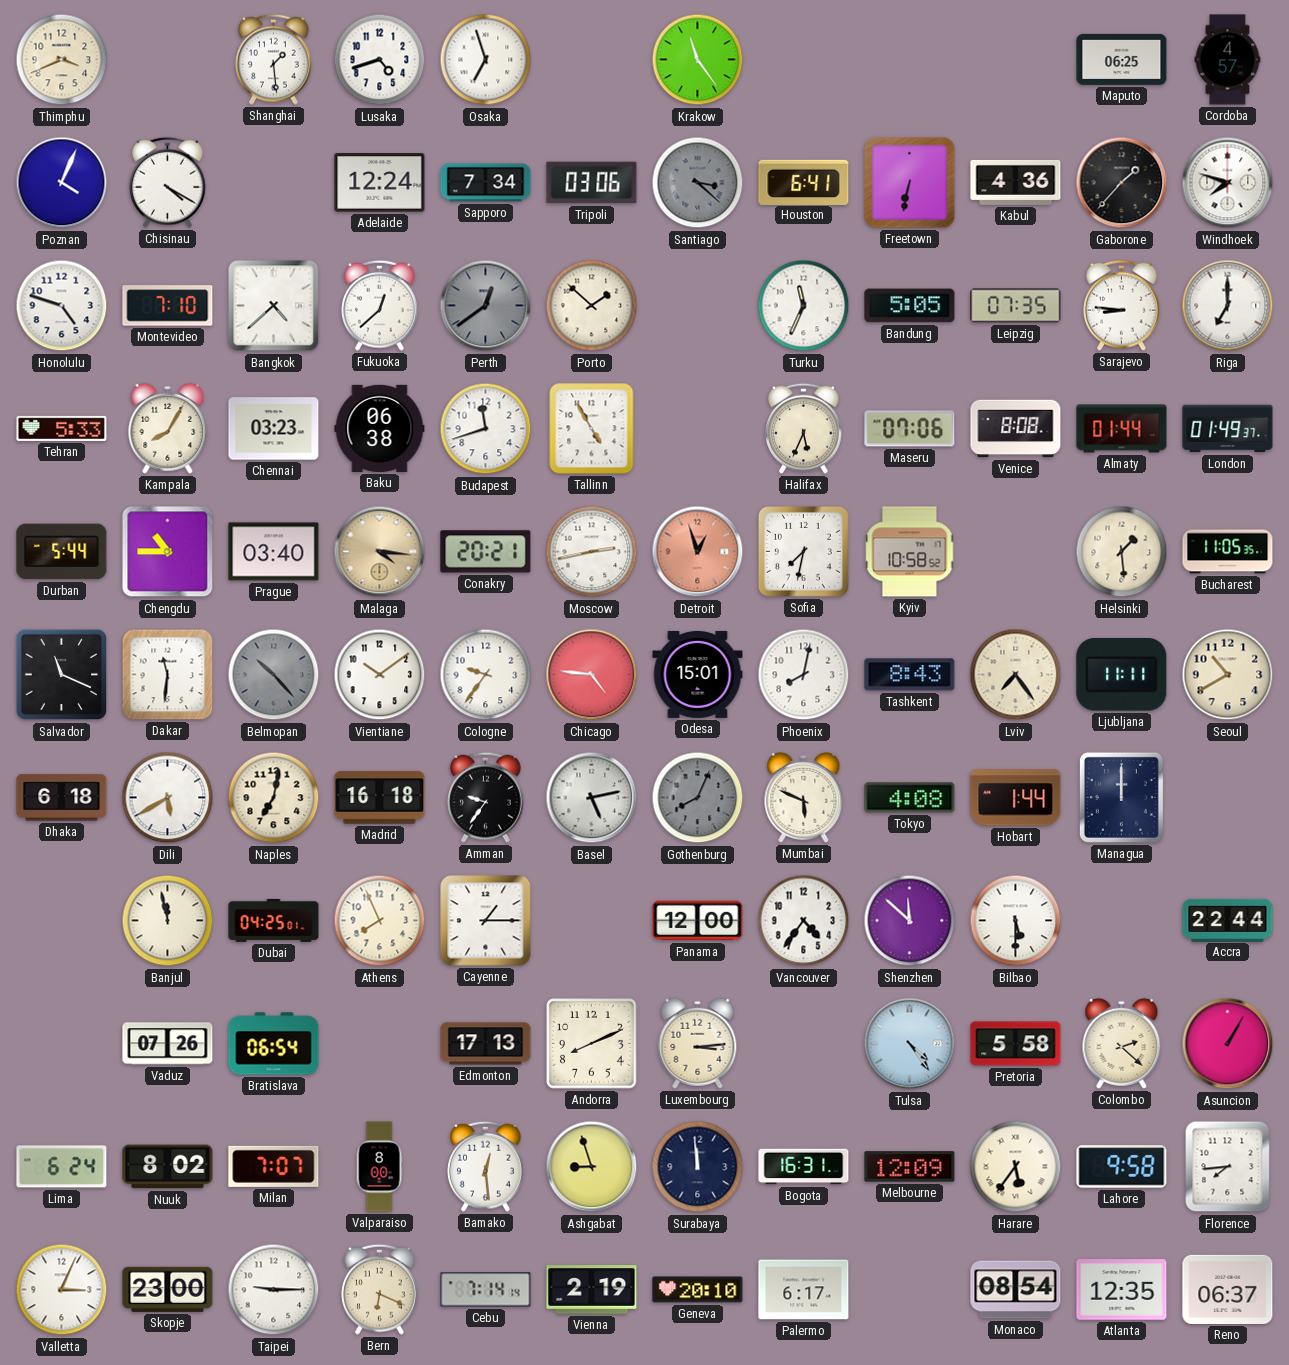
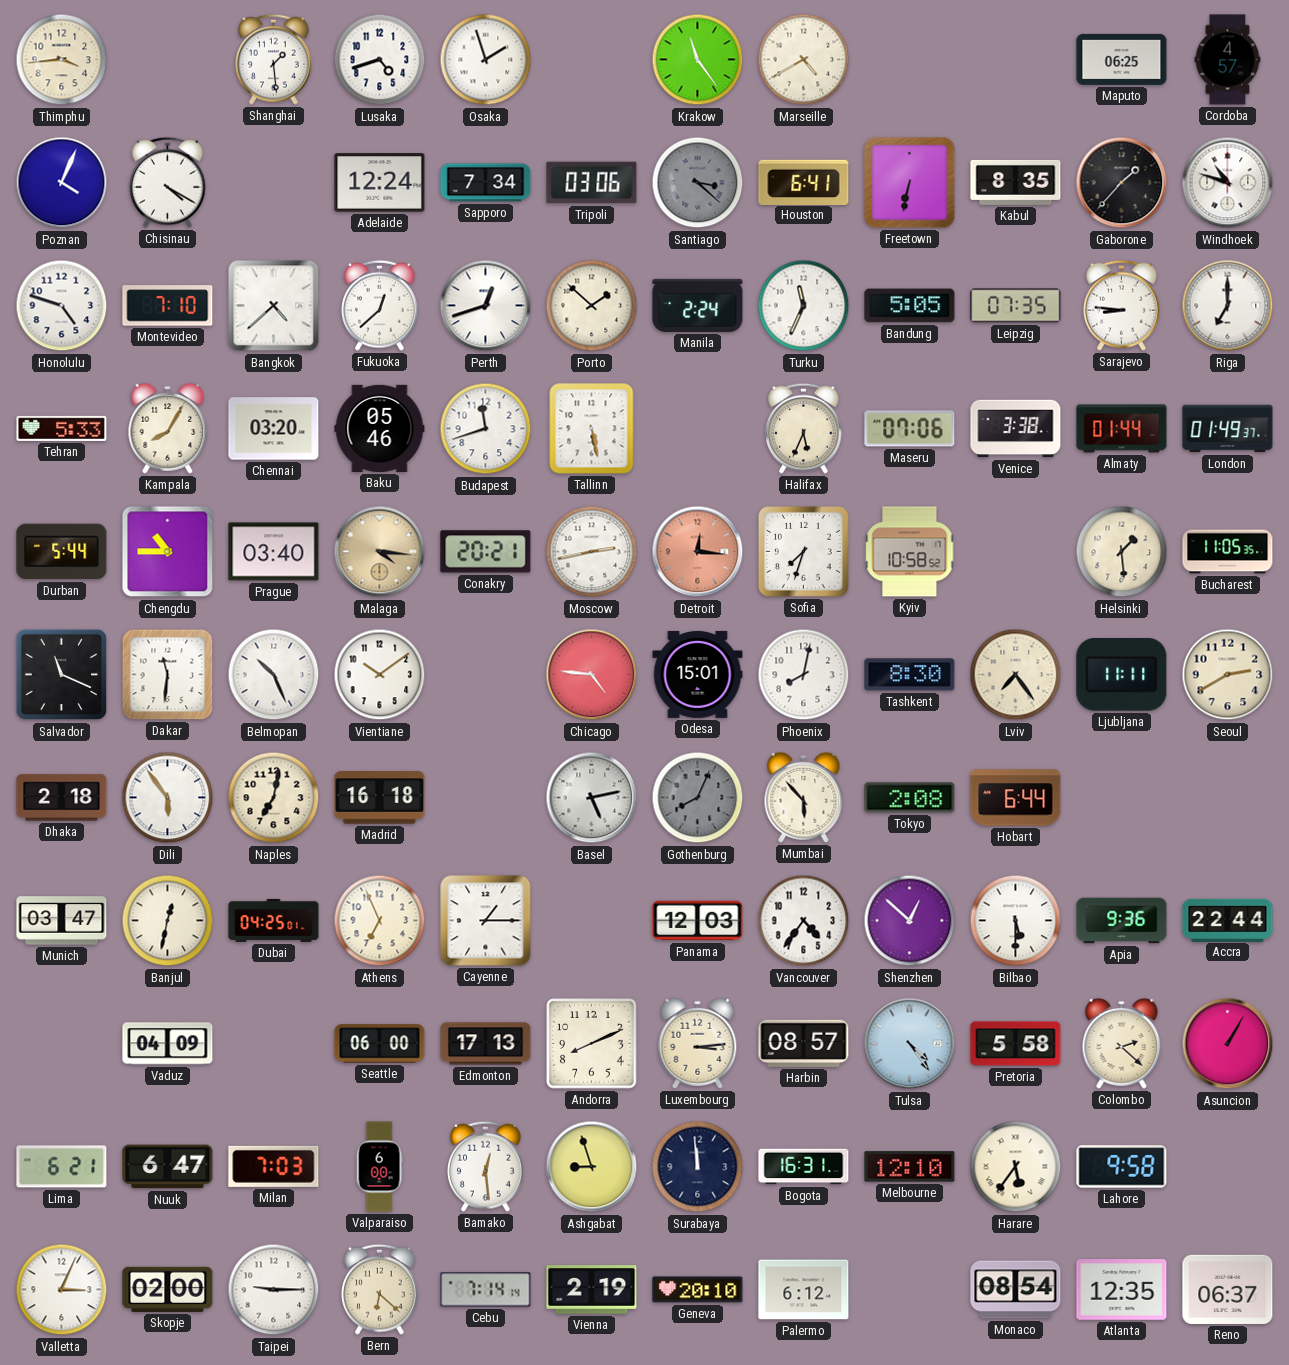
Thimphu: 3:41 -> 3:44 (62, 60)
Osaka: 6:57 -> 1:57 (486, 60)
Marseille: none -> 4:40 (804, 60)
Kabul: 4:36 -> 8:35 (1016, 182)
Windhoek: 7:48 -> 10:48 (1228, 183)
Perth: 12:39 -> 12:42 (486, 306)
Perth dial: grey -> white (486, 306)
Manila: none -> 2:24 (698, 305)
Chennai: 03:23 -> 03:20 (274, 429)
Baku: 06:38 -> 05:46 (380, 428)
Tallinn: 4:55 -> 5:28 (592, 429)
Venice: 8:08 -> 3:38 (1016, 429)
Detroit: 12:57 -> 12:16 (698, 552)
Sofia: 7:32 -> 7:33 (803, 551)
Belmopan: 10:23 -> 10:26 (274, 675)
Belmopan dial: grey -> white (274, 675)
Cologne: 9:36 -> none (486, 675)
Tashkent: 8:43 -> 8:30 (910, 675)
Seoul: 10:40 -> 2:40 (1228, 675)
Dhaka: 6:18 -> 2:18 (62, 798)
Dili: 5:40 -> 5:54 (168, 798)
Amman: 9:36 -> none (486, 797)
Mumbai: 5:49 -> 5:53 (804, 797)
Tokyo: 4:08 -> 2:08 (910, 798)
Hobart: 1:44 -> 6:44 (1016, 798)
Managua: 12:00 -> none (1121, 797)
Munich: none -> 03:47 (62, 921)
Banjul: 11:58 -> 12:32 (168, 921)
Athens: 7:56 -> 6:56 (380, 921)
Panama: 12:00 -> 12:03 (698, 921)
Shenzhen: 11:52 -> 12:52 (910, 921)
Apia: none -> 9:36 (1122, 921)
Vaduz: 07:26 -> 04:09 (168, 1044)
Bratislava: 06:54 -> none (274, 1044)
Seattle: none -> 06:00 (380, 1044)
Harbin: none -> 08:57 (804, 1043)
Lima: 6:24 -> 6:21 (62, 1167)
Nuuk: 8:02 -> 6:47 (168, 1167)
Milan: 7:07 -> 7:03 (274, 1166)
Valparaiso: 8:00 -> 6:00 (379, 1167)
Melbourne: 12:09 -> 12:10 (910, 1167)
Florence: 7:44 -> none (1228, 1167)
Skopje: 23:00 -> 02:00 (168, 1289)
Bern: 6:19 -> 6:22 (380, 1289)
Palermo: 6:17 -> 6:12 (804, 1290)
